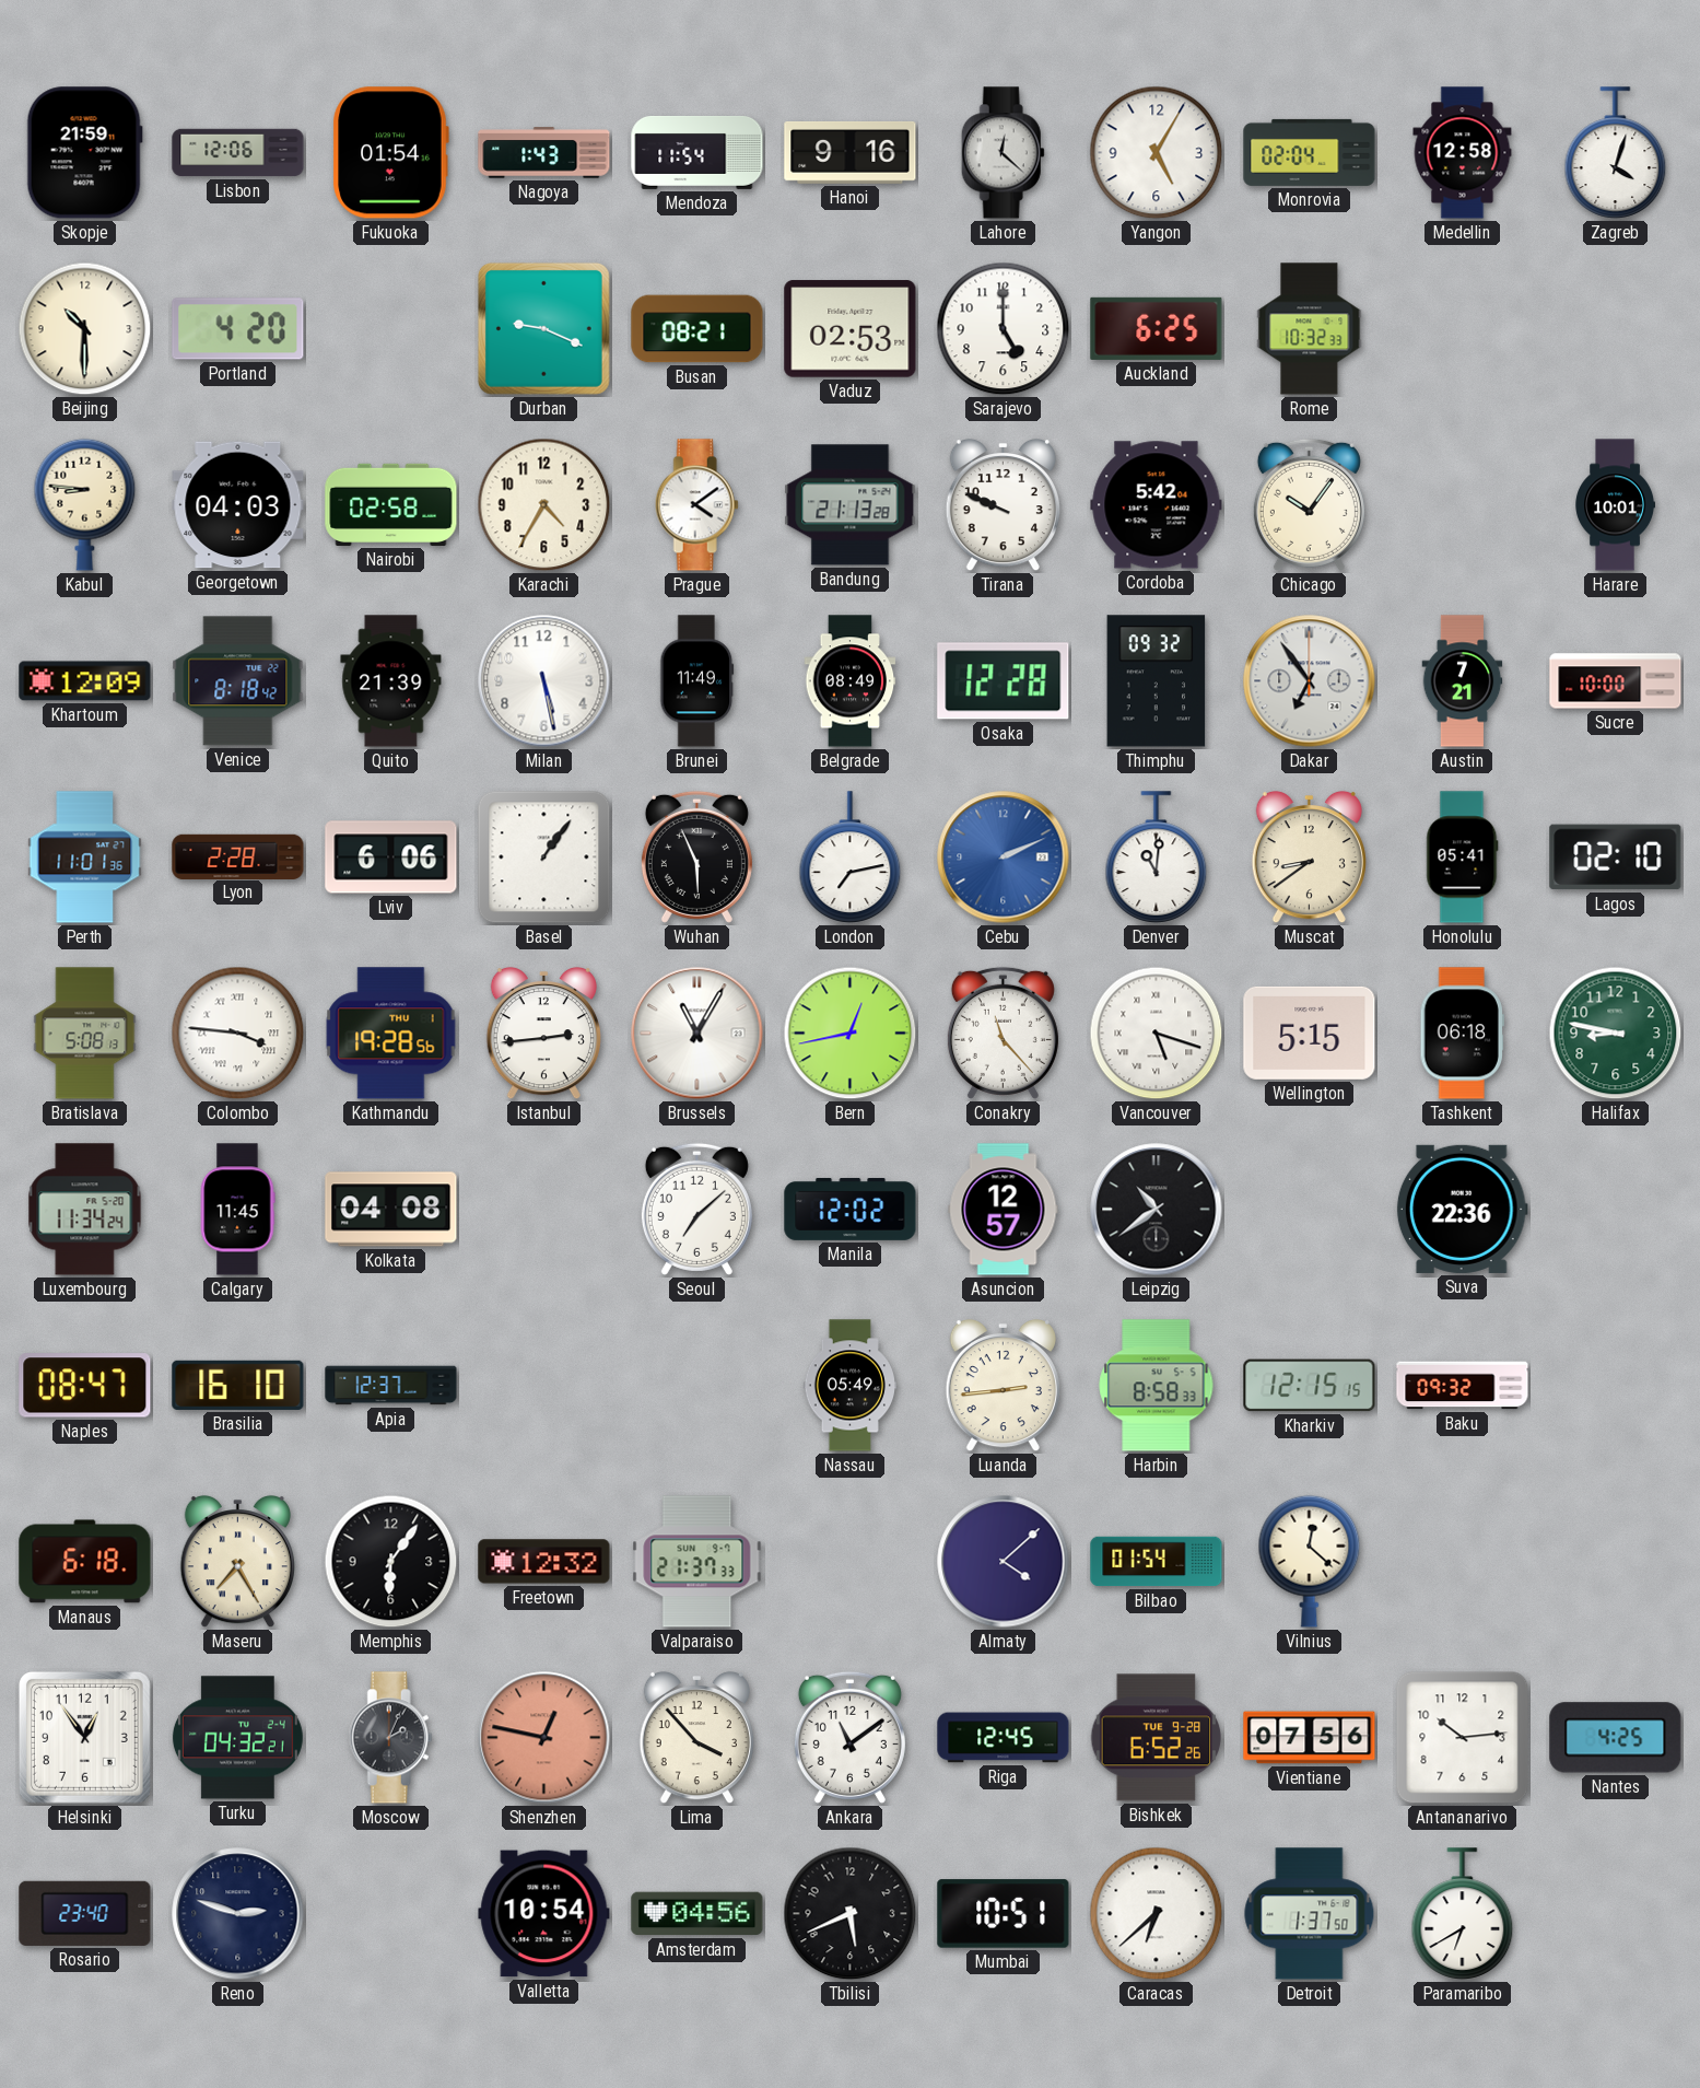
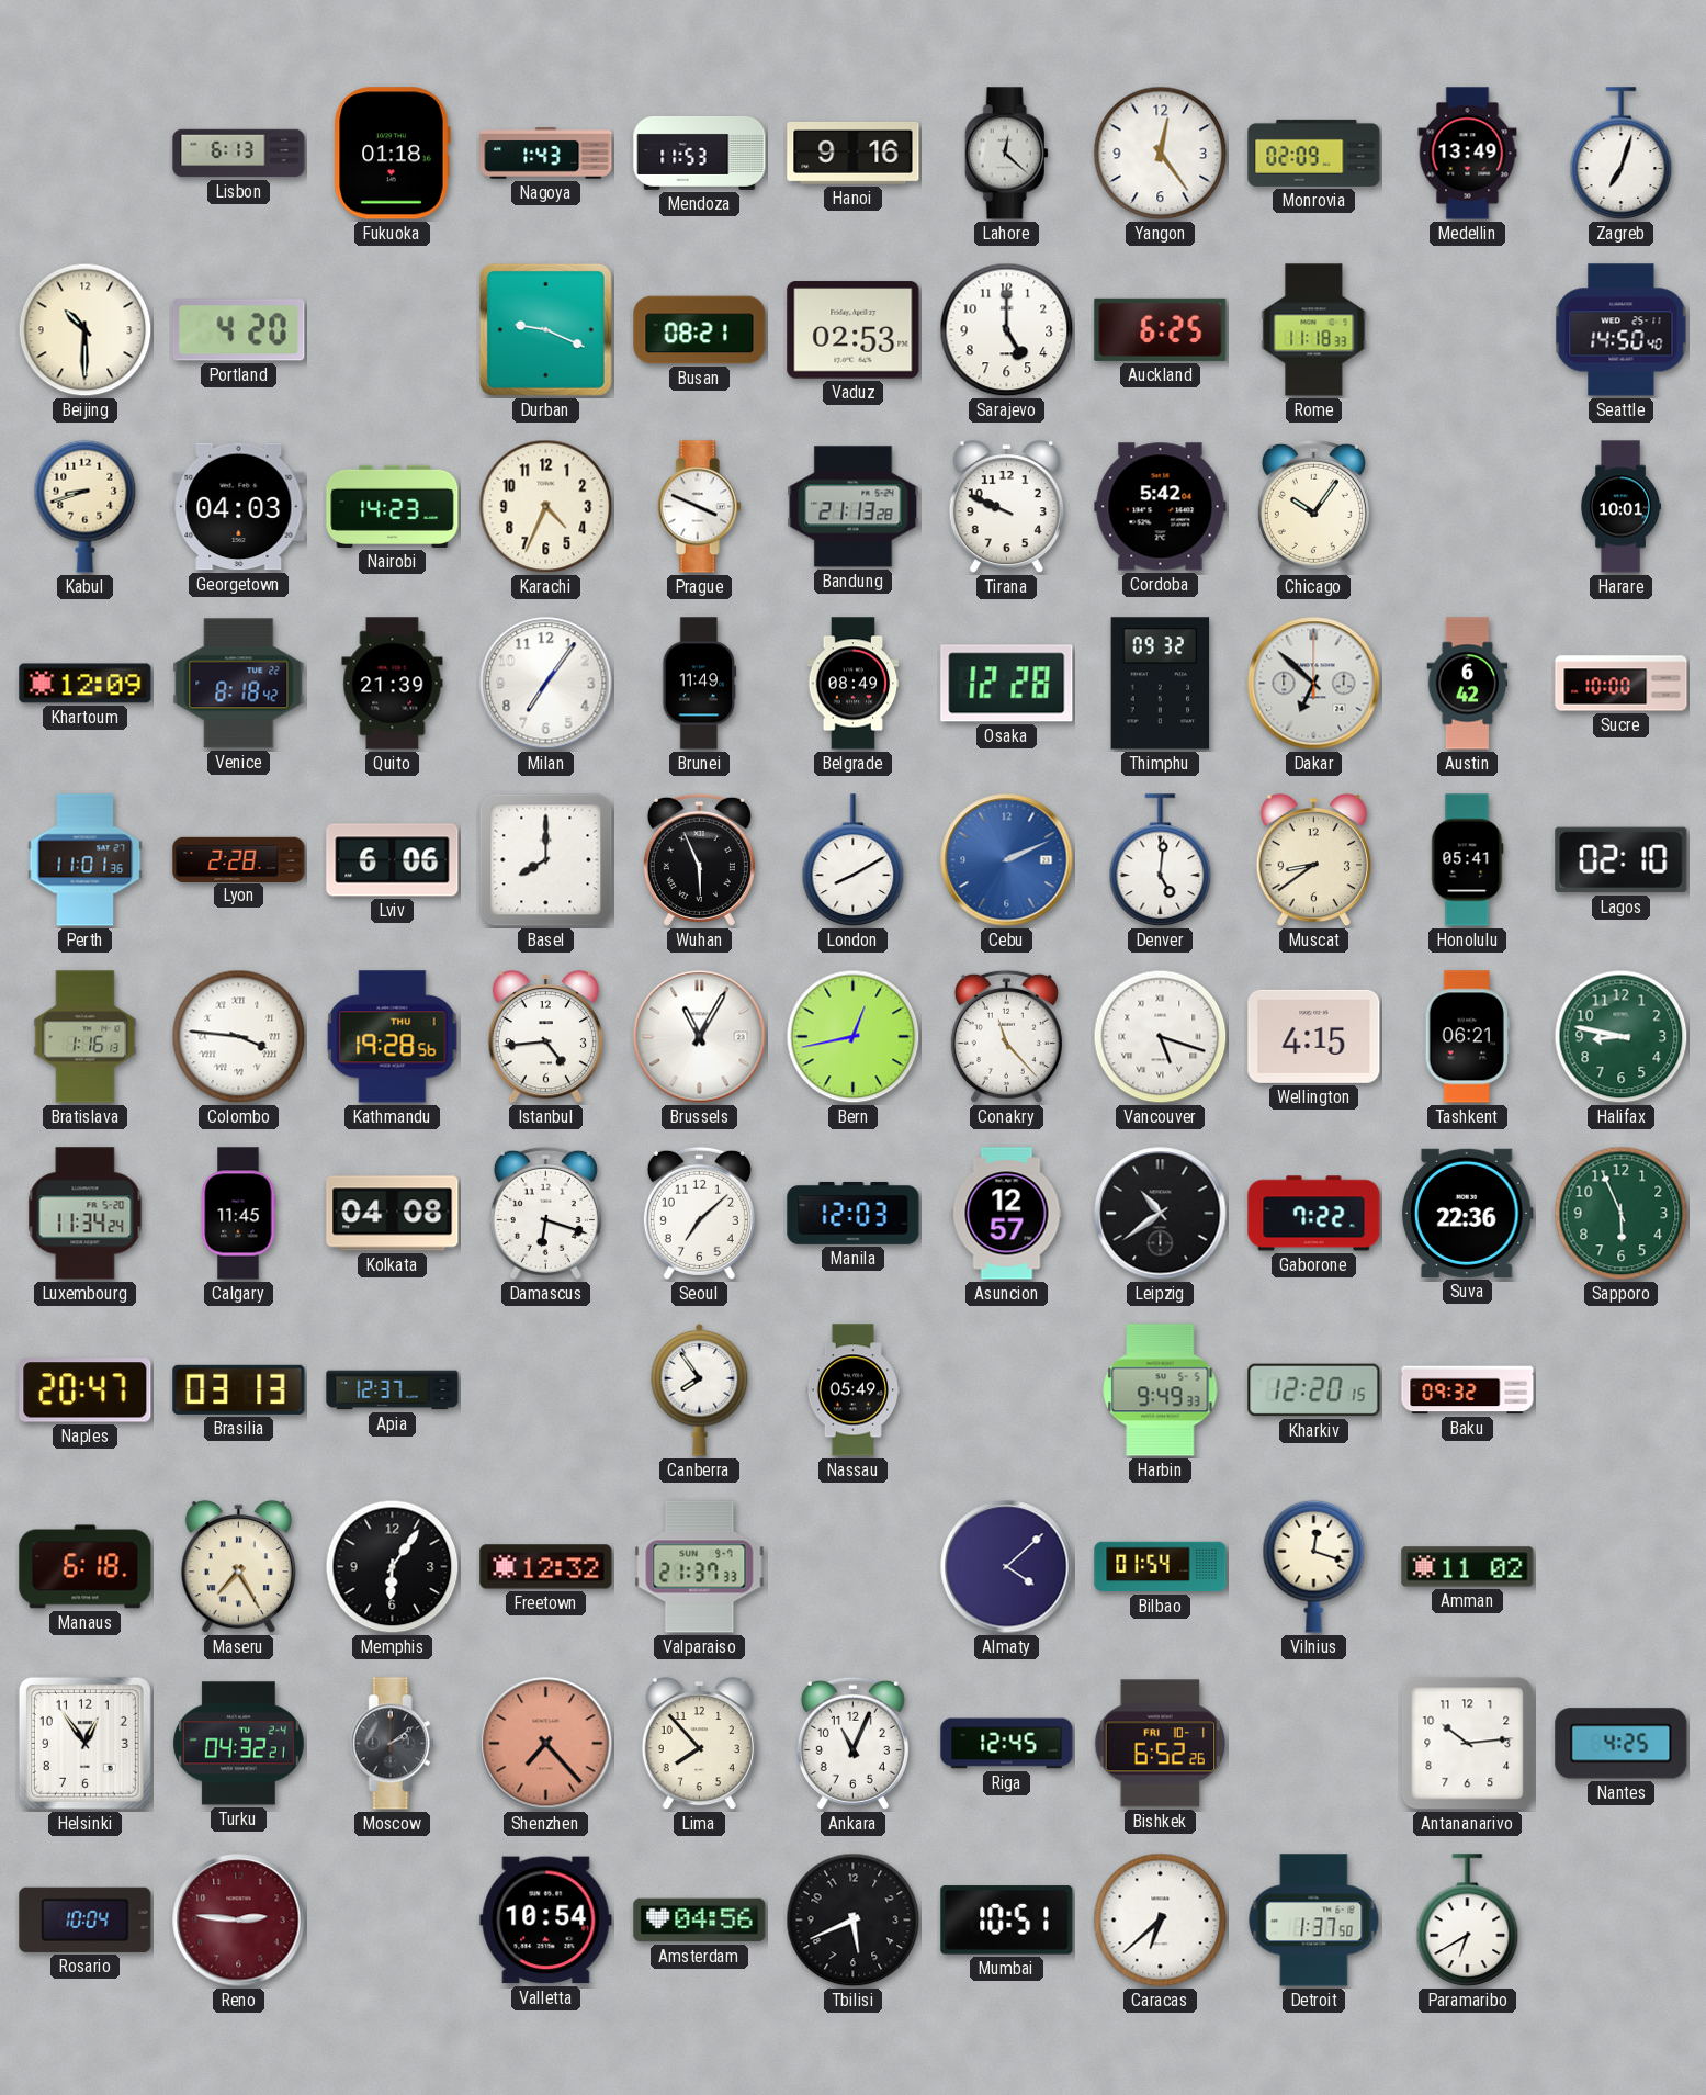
Skopje: 21:59 -> none (84, 153)
Lisbon: 12:06 -> 6:13 (239, 154)
Fukuoka: 01:54 -> 01:18 (392, 154)
Mendoza: 11:54 -> 11:53 (700, 153)
Yangon: 5:05 -> 12:24 (1161, 154)
Monrovia: 02:04 -> 02:09 (1314, 153)
Medellin: 12:58 -> 13:49 (1468, 154)
Zagreb: 4:03 -> 7:03 (1622, 154)
Rome: 10:32 -> 11:18 (1314, 330)
Seattle: none -> 14:50 (1622, 330)
Kabul: 8:46 -> 8:42 (86, 506)
Nairobi: 02:58 -> 14:23 (393, 506)
Karachi: 4:35 -> 4:34 (546, 507)
Prague: 4:09 -> 3:49 (699, 507)
Milan: 5:28 -> 7:06 (546, 684)
Dakar: 6:54 -> 6:52 (1314, 684)
Austin: 7:21 -> 6:42 (1468, 684)
Basel: 1:06 -> 8:00 (546, 860)
London: 7:13 -> 8:10 (854, 860)
Denver: 11:01 -> 5:01 (1161, 860)
Bratislava: 5:08 -> 1:16 (86, 1037)
Istanbul: 2:44 -> 4:44 (545, 1037)
Wellington: 5:15 -> 4:15 (1314, 1036)
Tashkent: 06:18 -> 06:21 (1467, 1037)
Damascus: none -> 6:18 (545, 1213)
Manila: 12:02 -> 12:03 (854, 1213)
Gaborone: none -> 7:22 (1314, 1214)
Sapporo: none -> 5:56 (1622, 1214)
Naples: 08:47 -> 20:47 (86, 1390)
Brasilia: 16:10 -> 03:13 (239, 1389)
Canberra: none -> 7:54 (700, 1389)
Luanda: 2:44 -> none (1003, 1386)
Harbin: 8:58 -> 9:49 (1161, 1390)
Kharkiv: 12:15 -> 12:20 (1314, 1390)
Vilnius: 12:22 -> 12:18 (1314, 1566)
Amman: none -> 11:02 (1468, 1567)
Moscow: 2:04 -> 2:09 (392, 1744)
Shenzhen: 12:47 -> 7:23 (546, 1744)
Lima: 3:53 -> 7:53 (699, 1744)
Ankara: 11:09 -> 11:04 (852, 1743)
Bishkek date: TUE 9-28 -> FRI 10-1 (1161, 1744)
Vientiane: 07:56 -> none (1310, 1738)
Rosario: 23:40 -> 10:04 (86, 1919)
Reno: 2:48 -> 2:46 (239, 1921)
Reno dial: navy -> burgundy (239, 1921)
